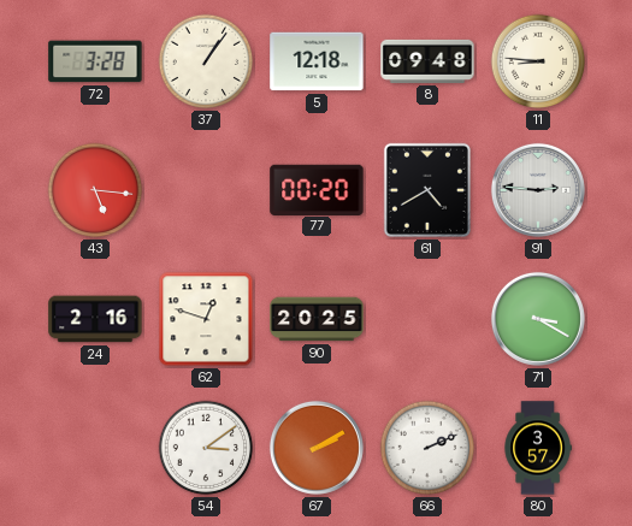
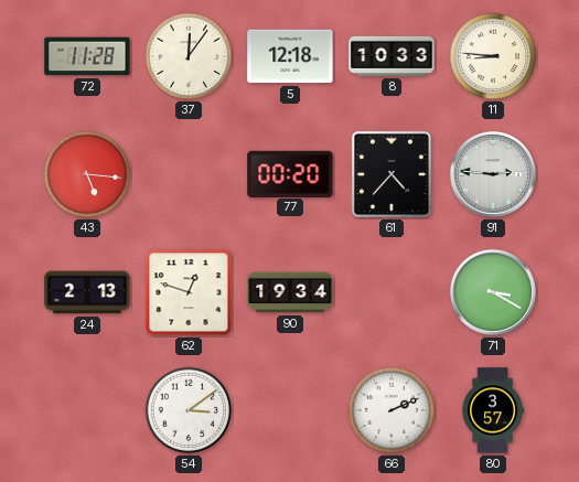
72: 3:28 -> 11:28 (87, 56)
37: 1:06 -> 12:06 (189, 56)
8: 09:48 -> 10:33 (392, 56)
61: 4:40 -> 4:37 (392, 174)
24: 2:16 -> 2:13 (87, 292)
90: 20:25 -> 19:34 (290, 292)
67: 2:10 -> none (317, 448)
